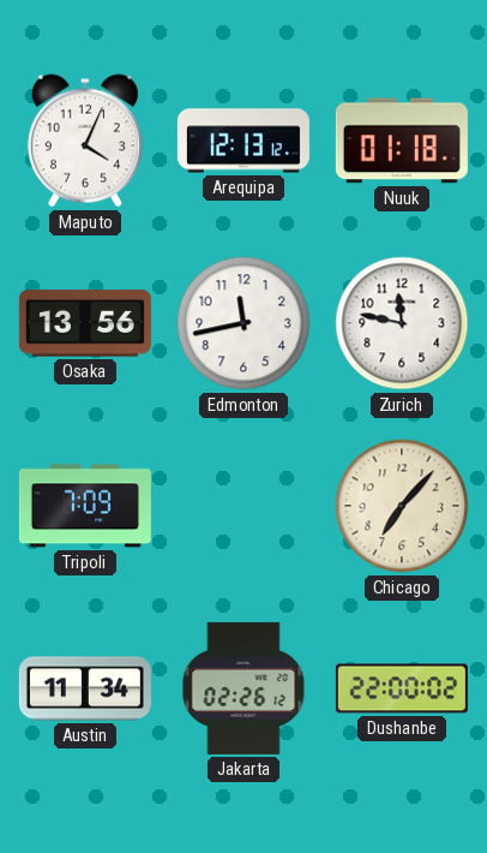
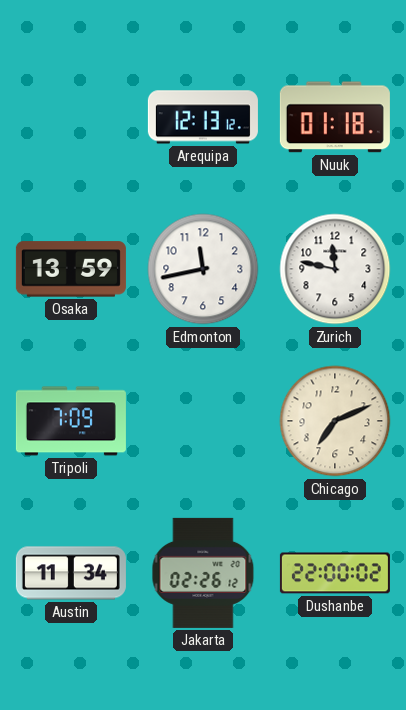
Maputo: 4:04 -> none (85, 141)
Osaka: 13:56 -> 13:59 (71, 269)
Chicago: 7:07 -> 7:11 (335, 421)
